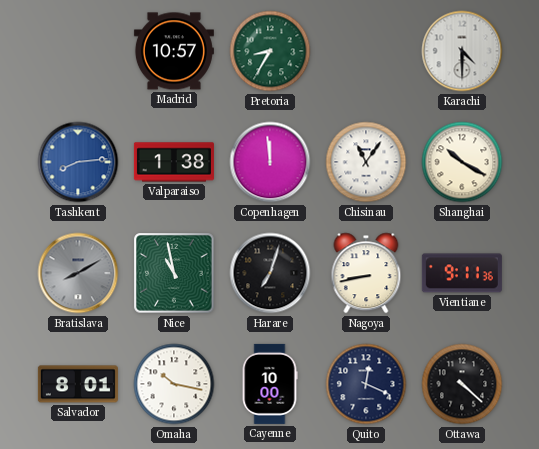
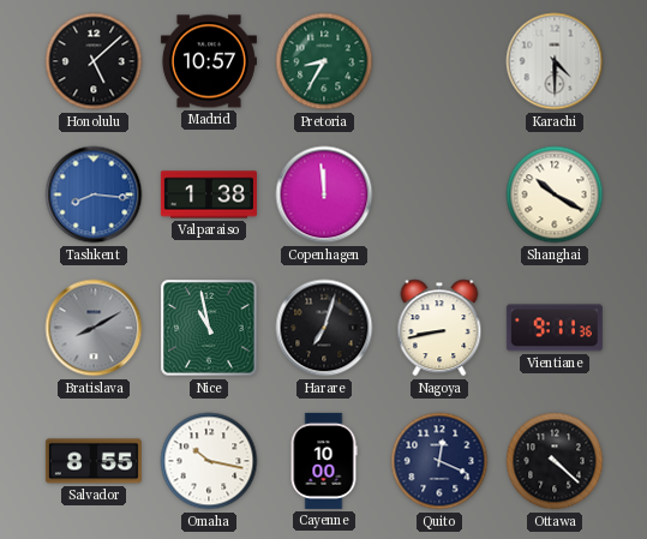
Honolulu: none -> 5:08 (94, 61)
Tashkent: 8:14 -> 8:16 (94, 194)
Chisinau: 11:06 -> none (366, 162)
Salvador: 8:01 -> 8:55 (94, 461)
